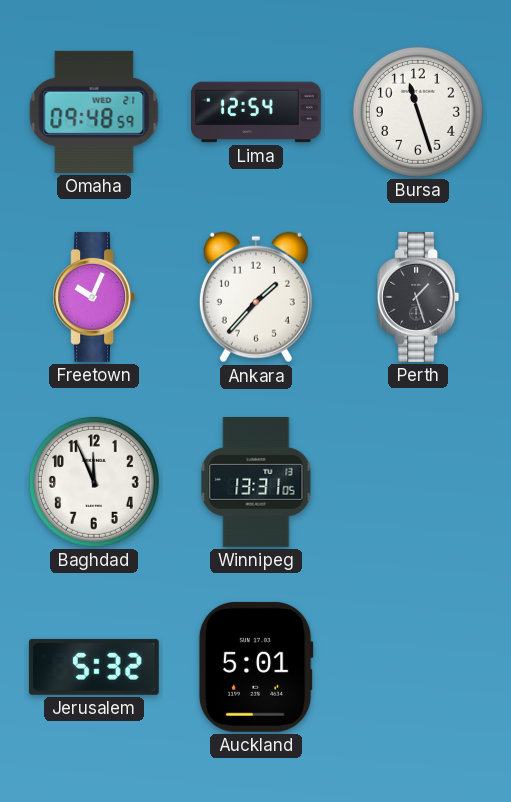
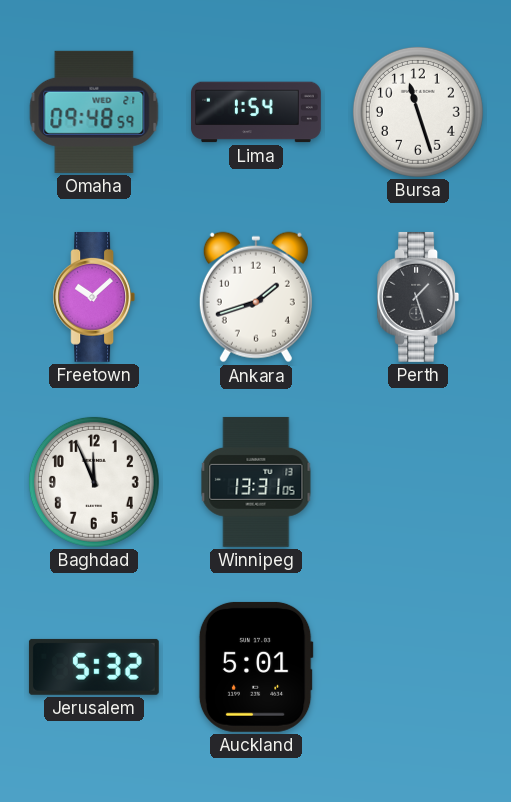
Lima: 12:54 -> 1:54 (257, 112)
Freetown: 10:04 -> 10:08 (94, 297)
Ankara: 1:37 -> 1:42 (256, 297)
